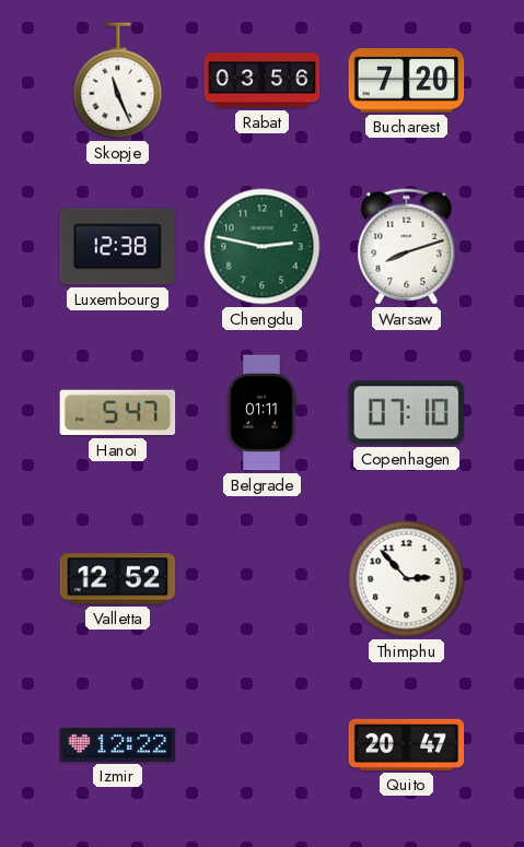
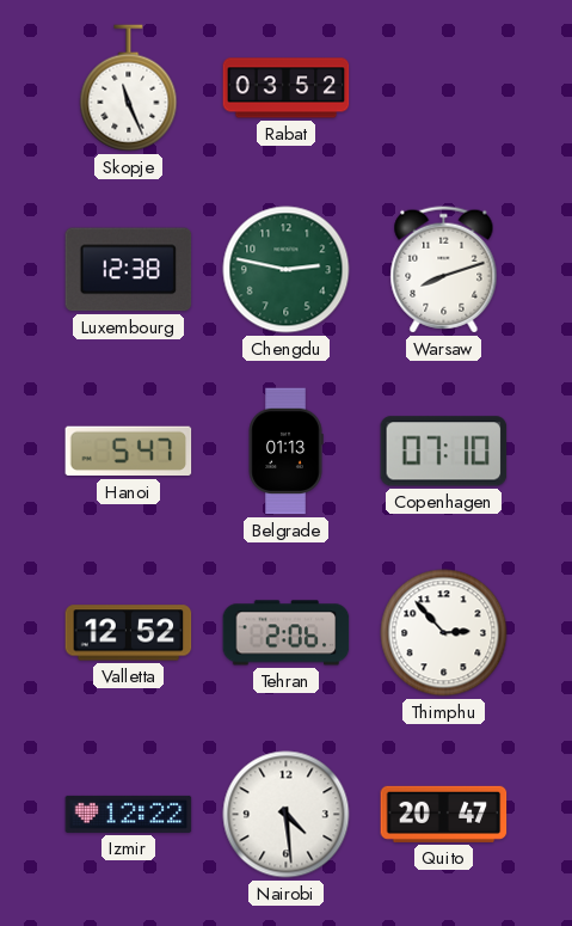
Rabat: 03:56 -> 03:52 (287, 88)
Bucharest: 7:20 -> none (407, 81)
Belgrade: 01:11 -> 01:13 (285, 452)
Tehran: none -> 2:06 (287, 633)
Nairobi: none -> 4:29 (287, 815)
